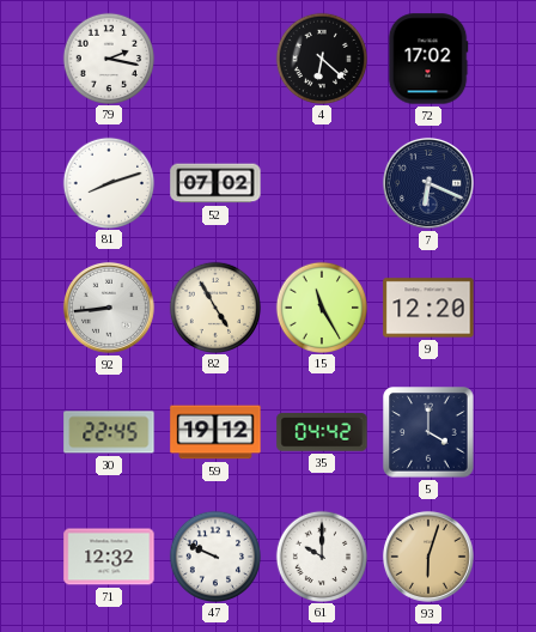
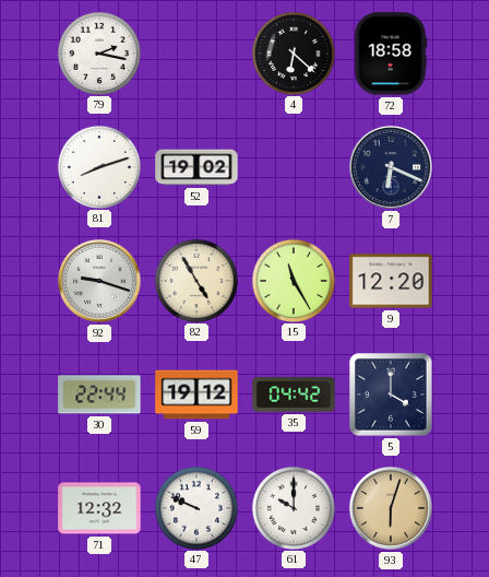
72: 17:02 -> 18:58 (391, 54)
52: 07:02 -> 19:02 (196, 167)
92: 8:44 -> 9:18 (99, 281)
30: 22:45 -> 22:44 (99, 395)
